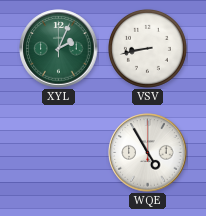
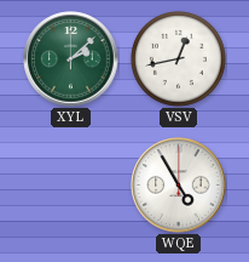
XYL: 2:04 -> 2:08 (71, 59)
VSV: 8:43 -> 12:43 (178, 58)
